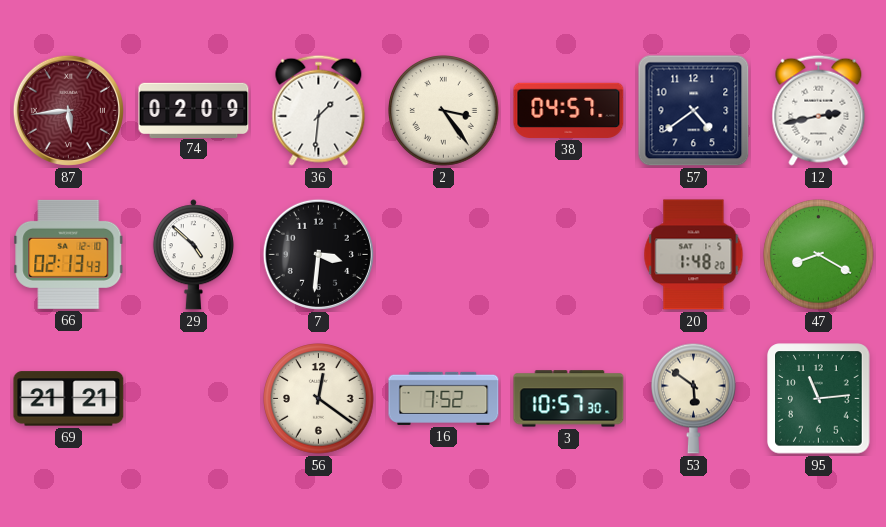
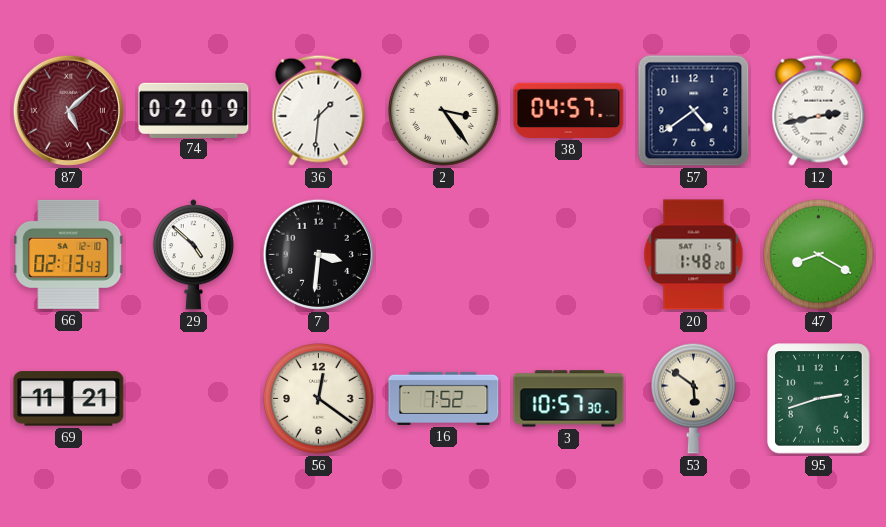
87: 5:44 -> 5:08 (68, 110)
69: 21:21 -> 11:21 (69, 399)
95: 11:14 -> 2:42 (819, 399)
